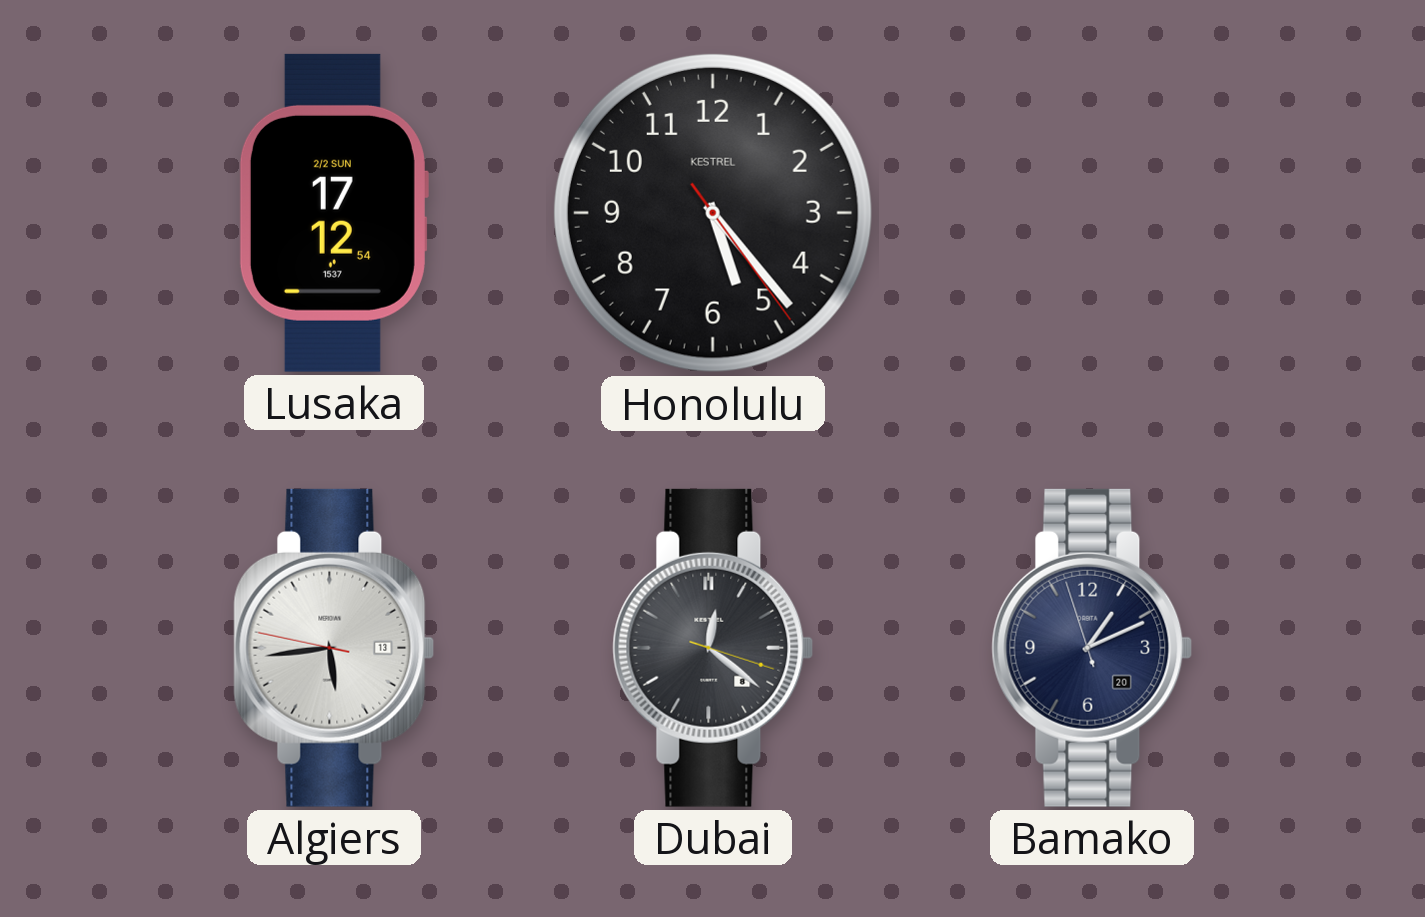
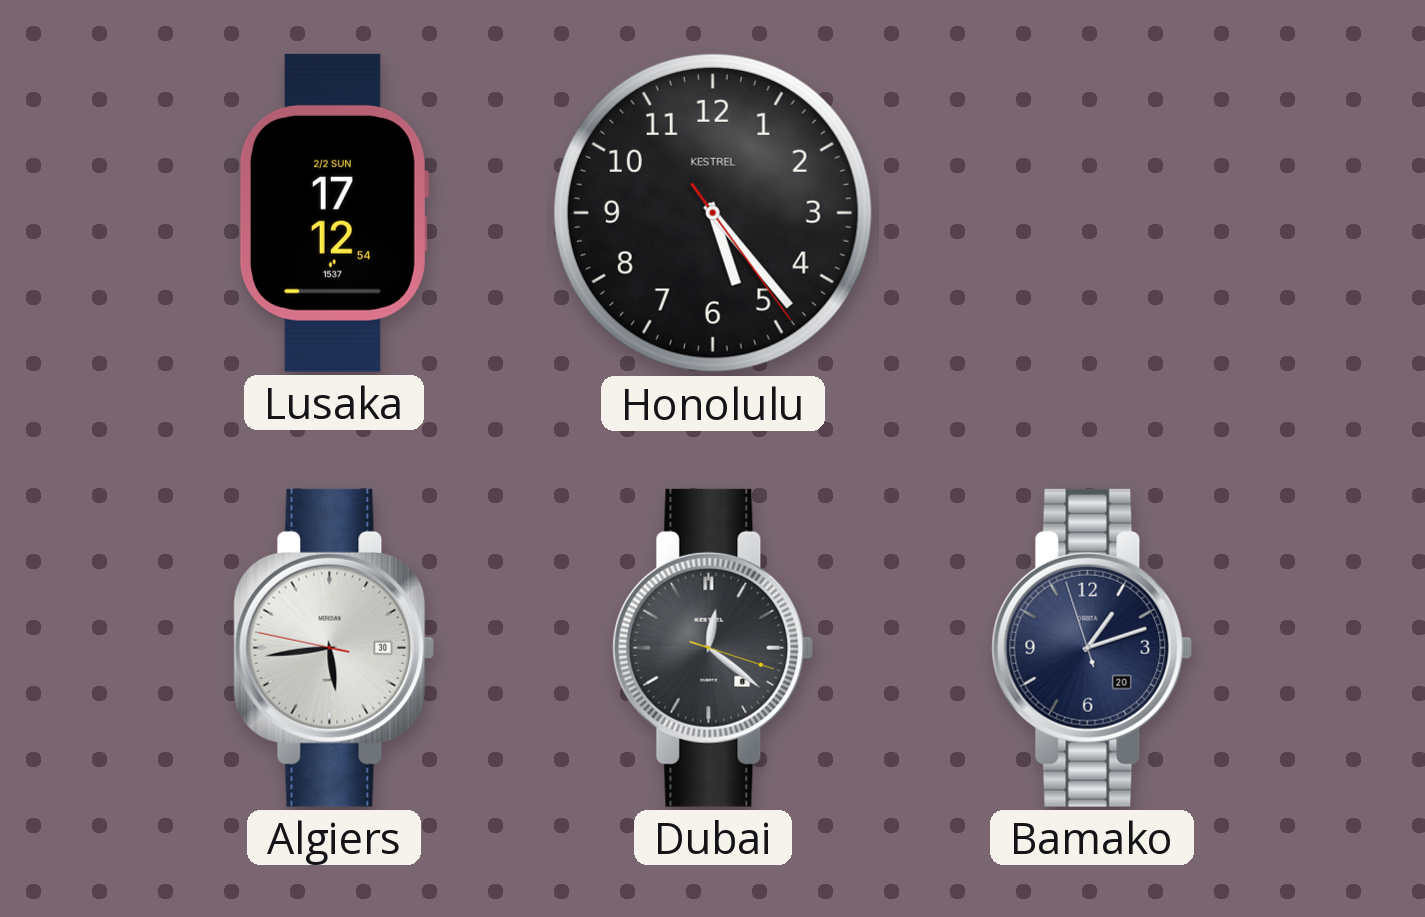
Algiers date: 13 -> 30 (334, 648)
Bamako: 1:10 -> 1:11 (1092, 648)
